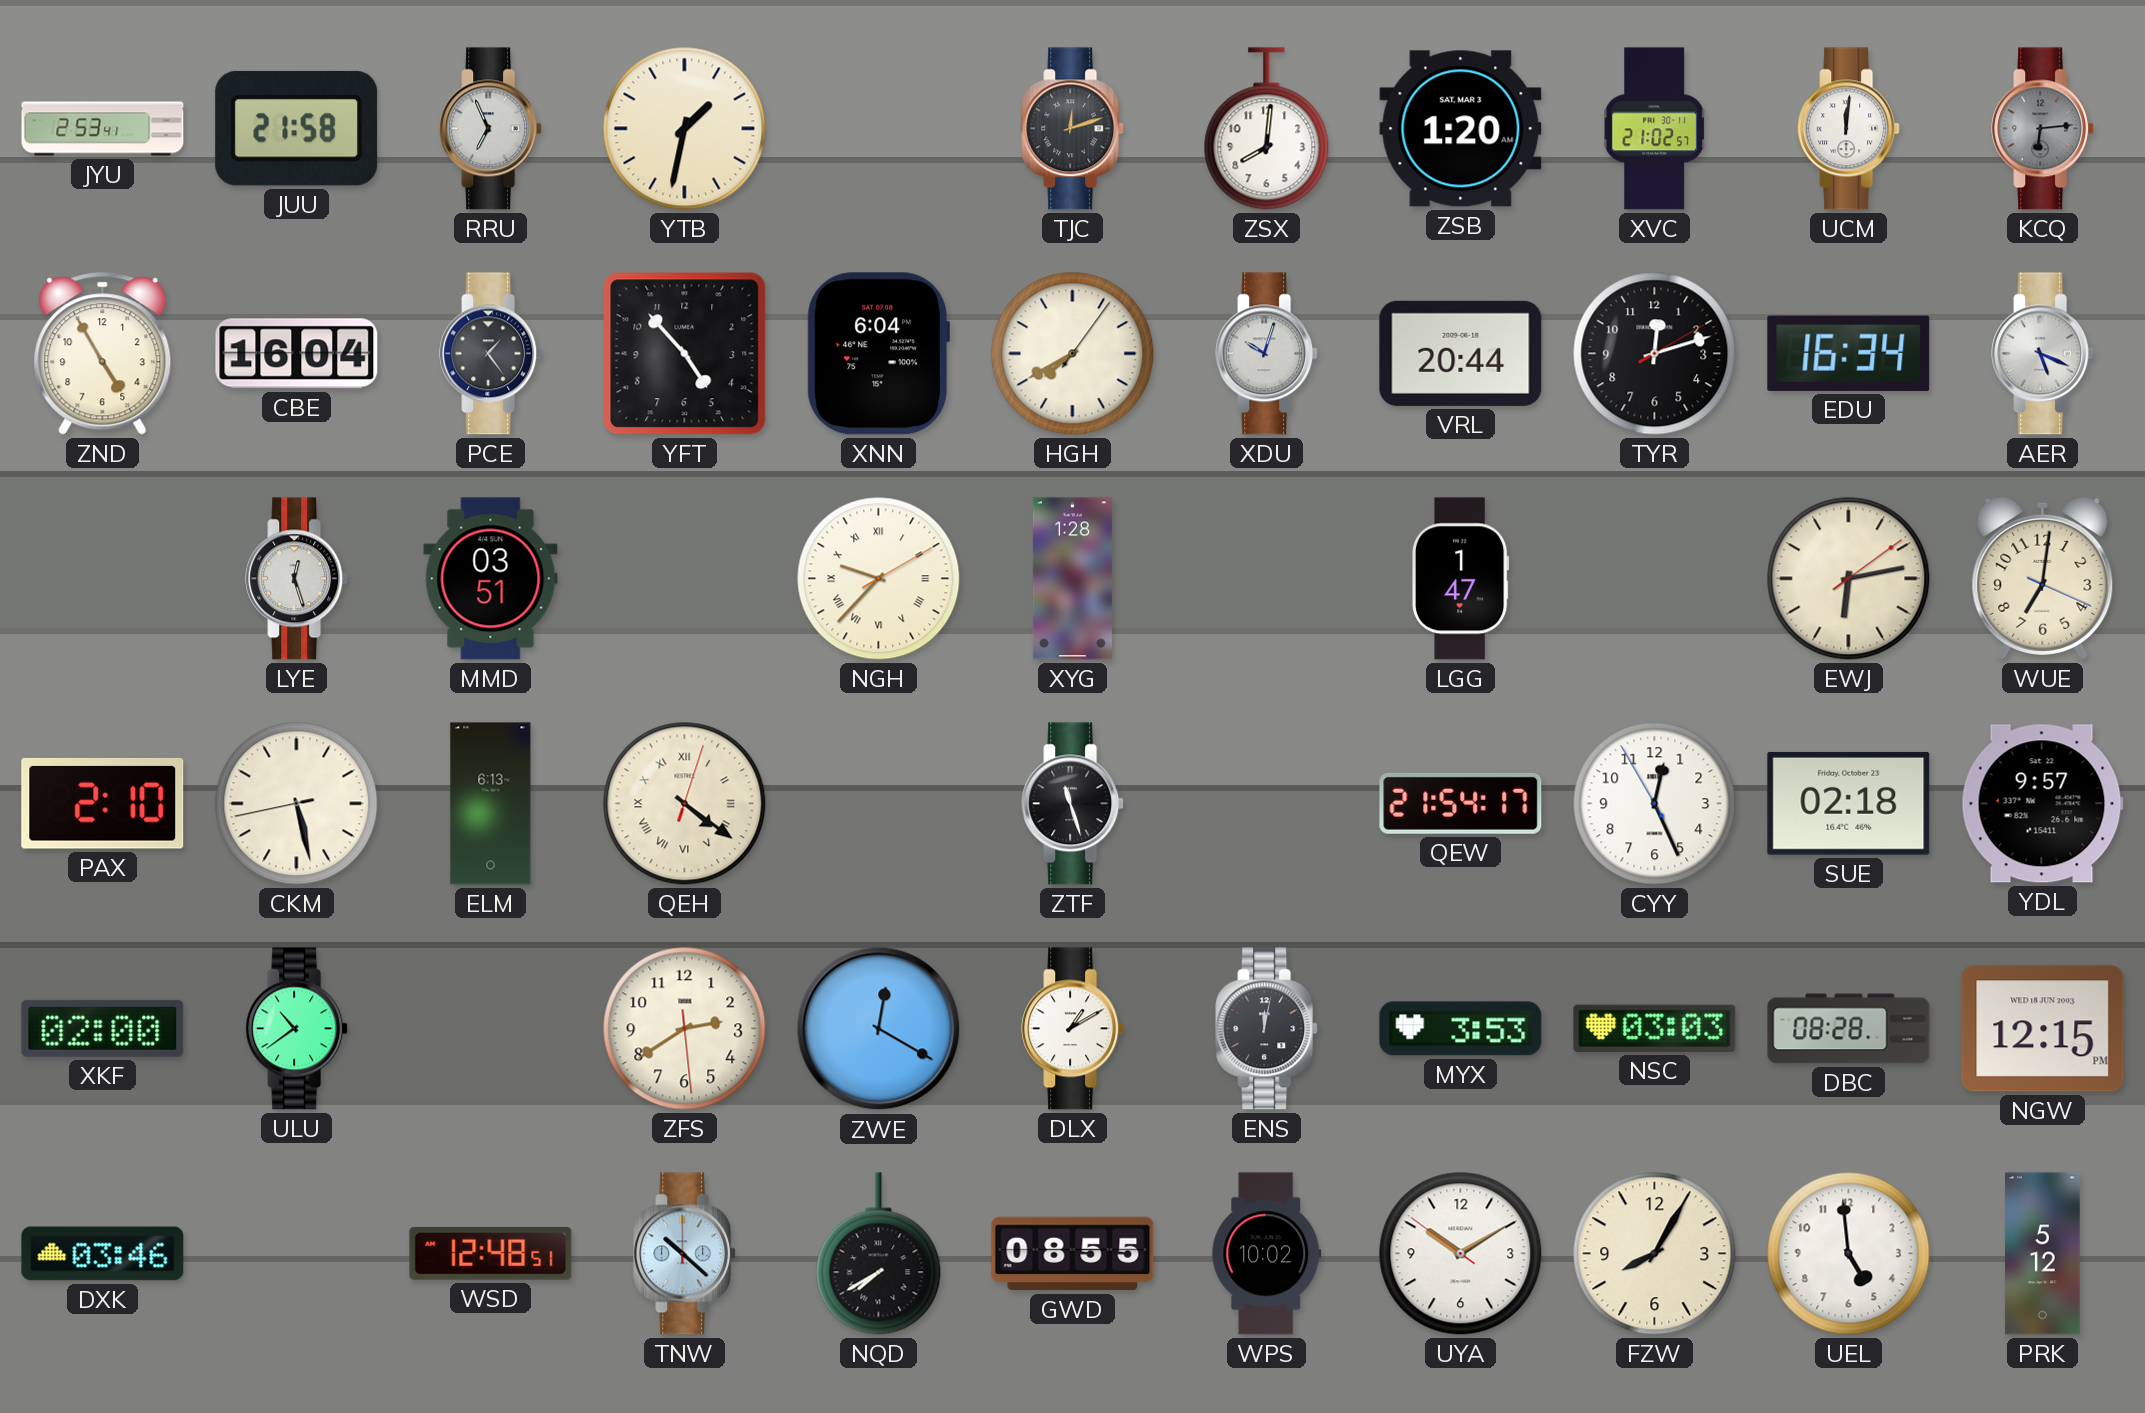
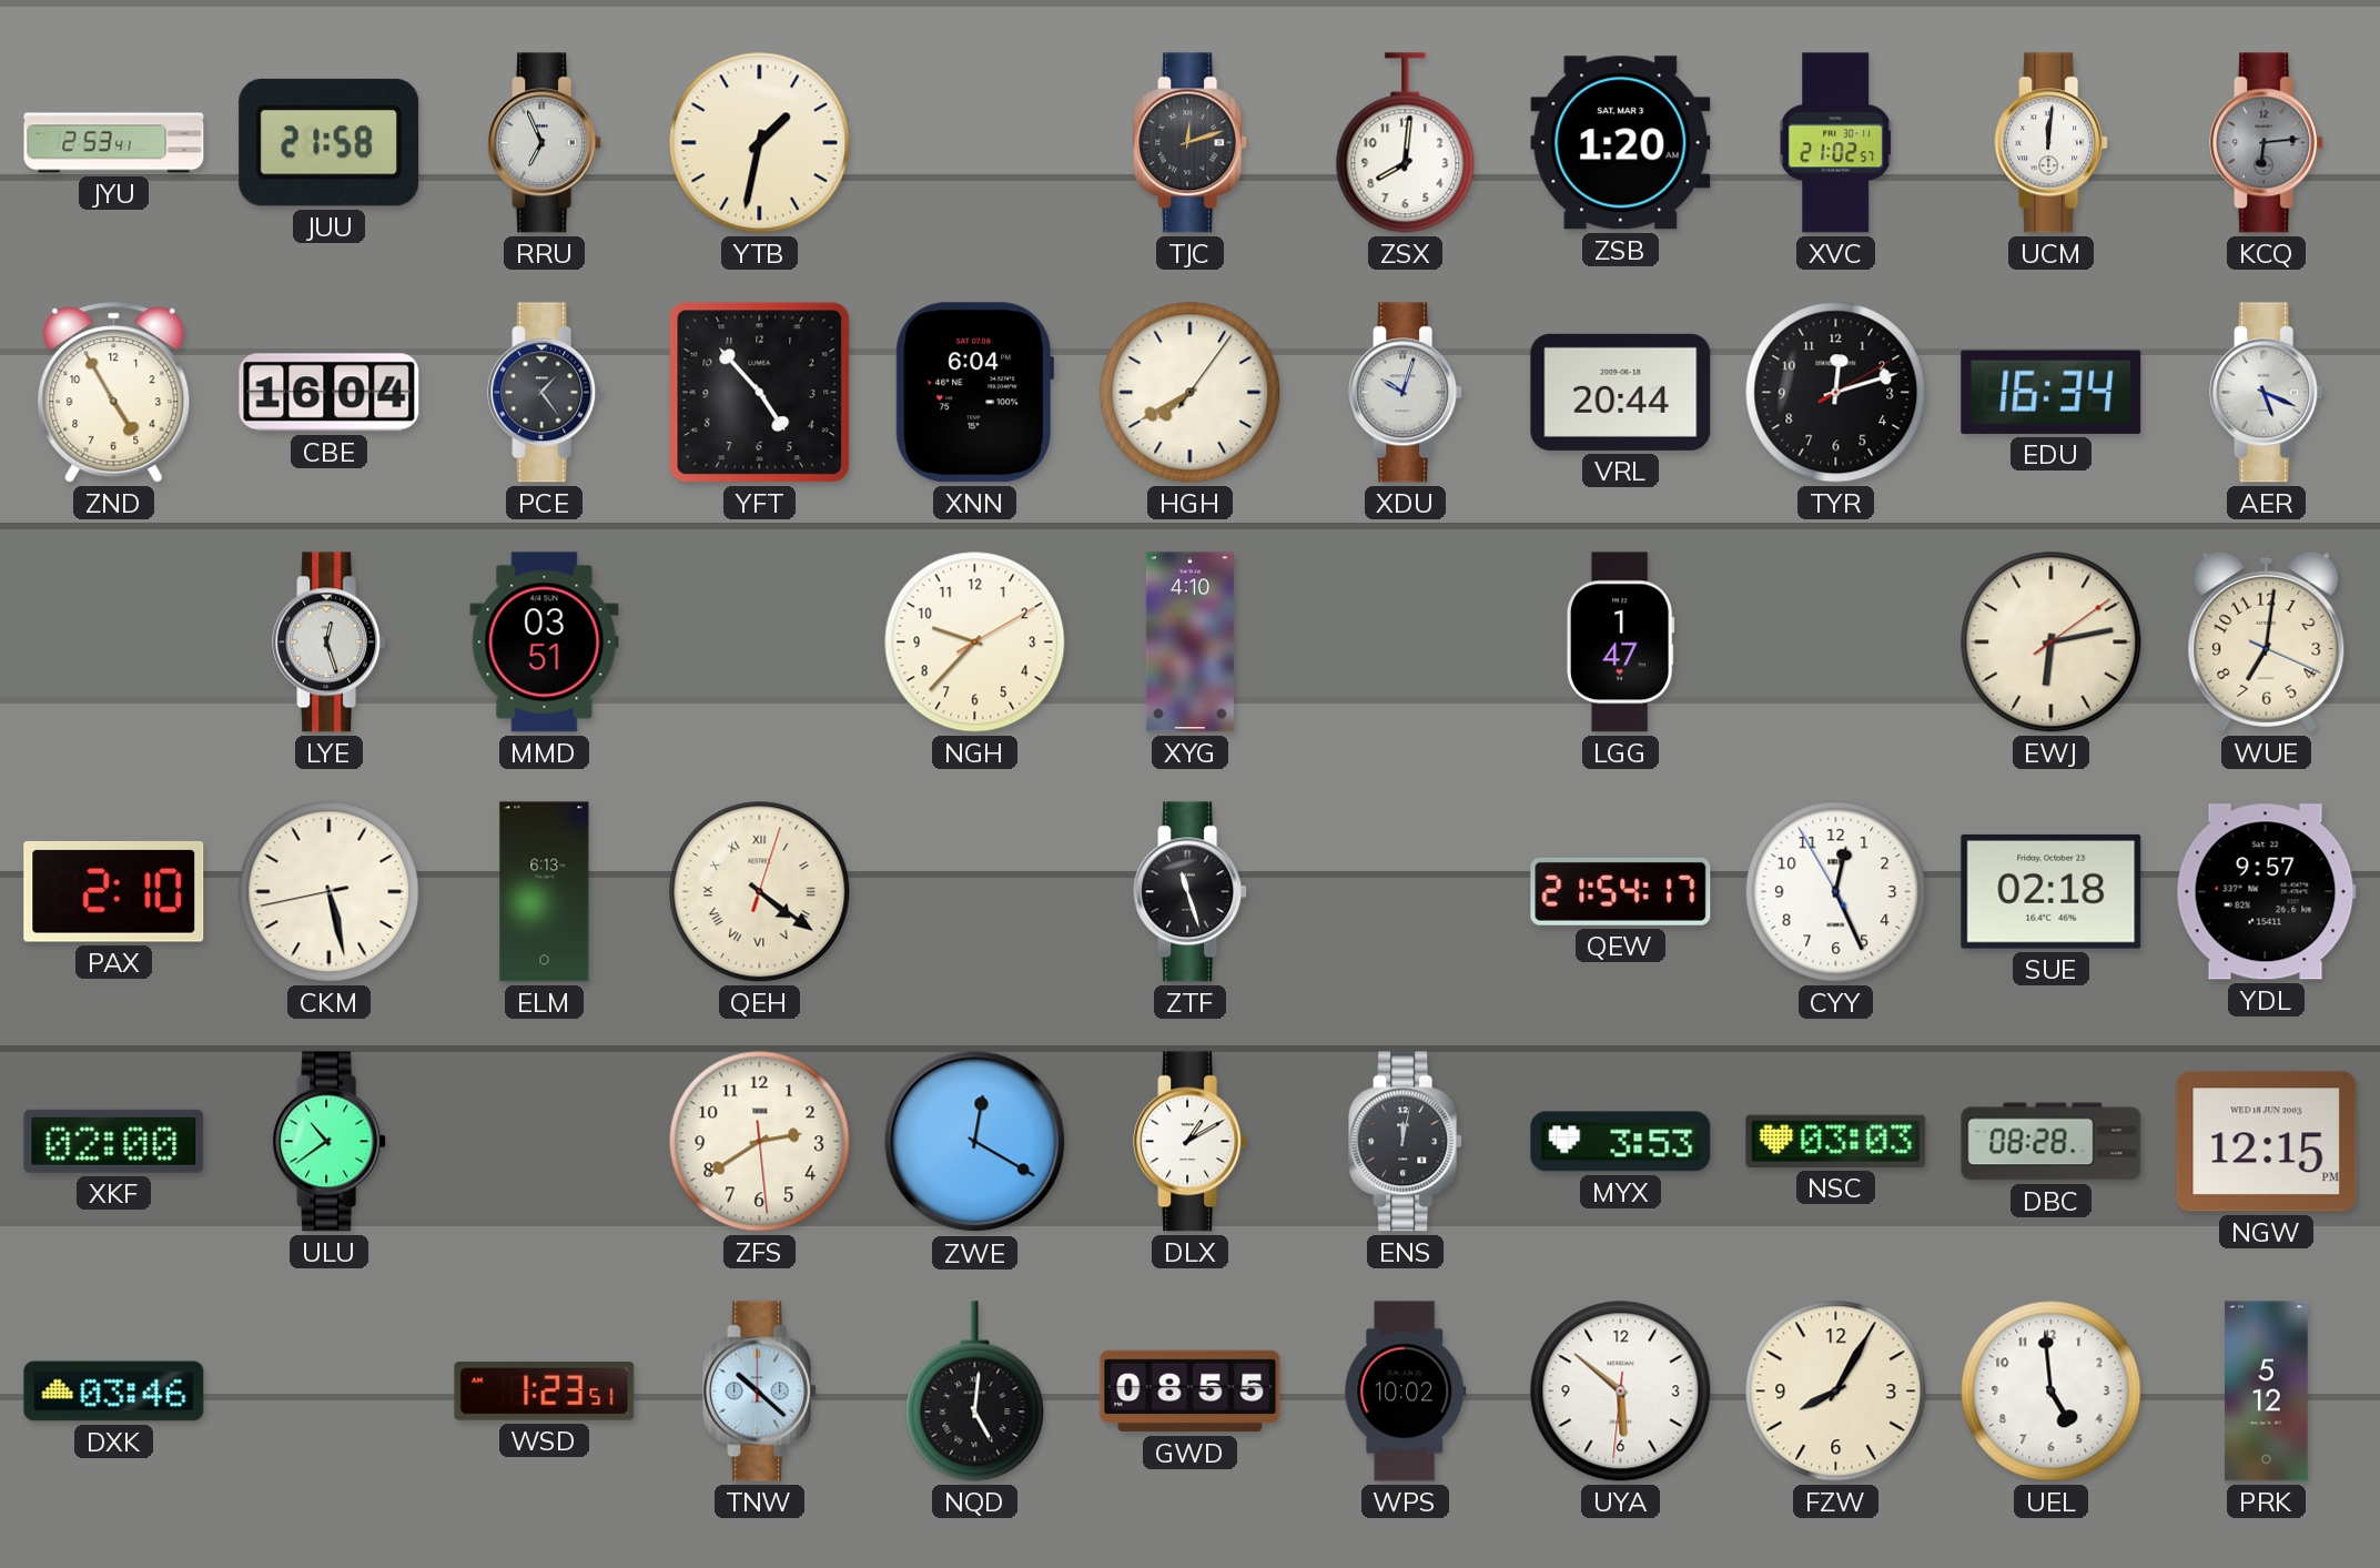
NGH numerals: Roman -> Arabic (975, 643)
XYG: 1:28 -> 4:10 (1189, 643)
WSD: 12:48 -> 1:23 (545, 1392)
NQD: 7:40 -> 5:01 (975, 1392)
UYA: 10:09 -> 5:51 (1621, 1392)
